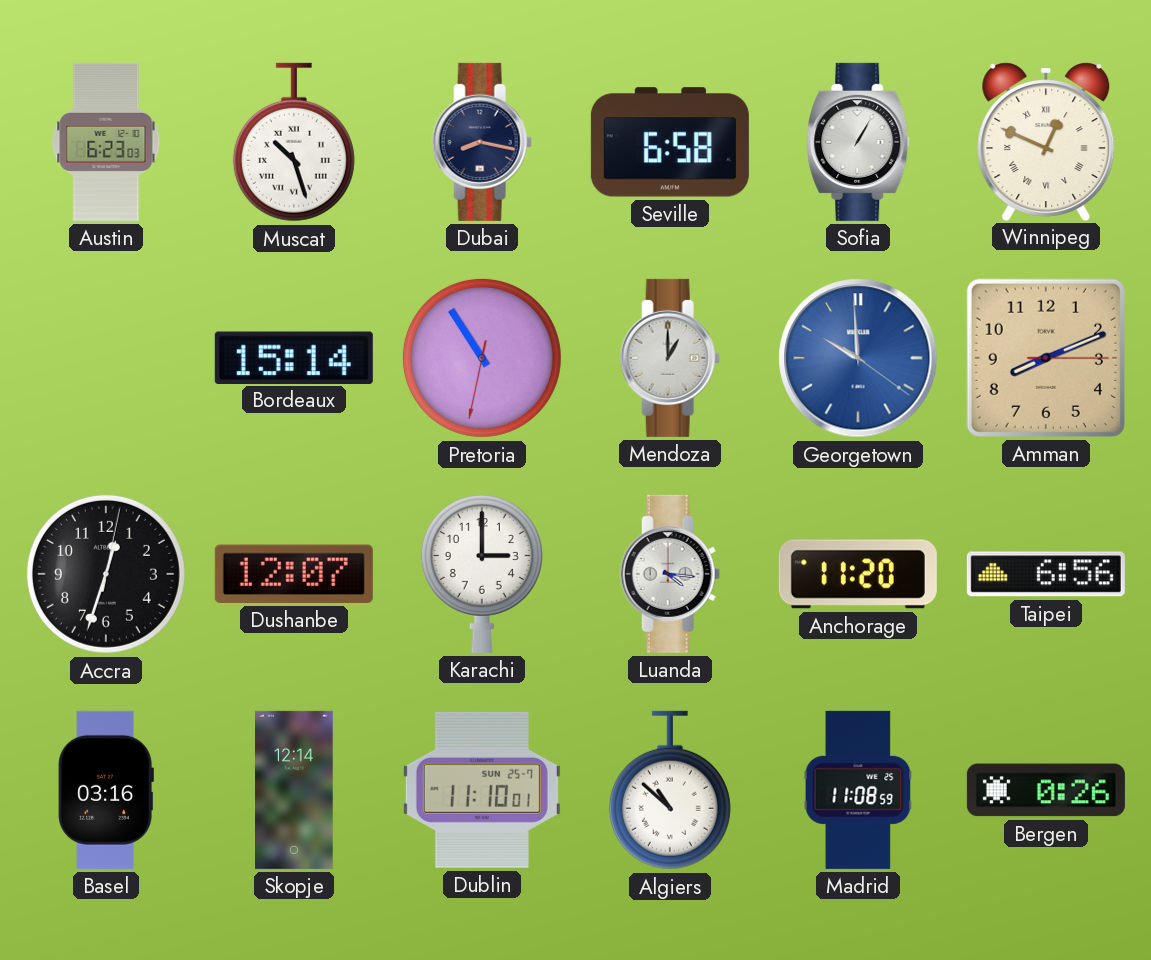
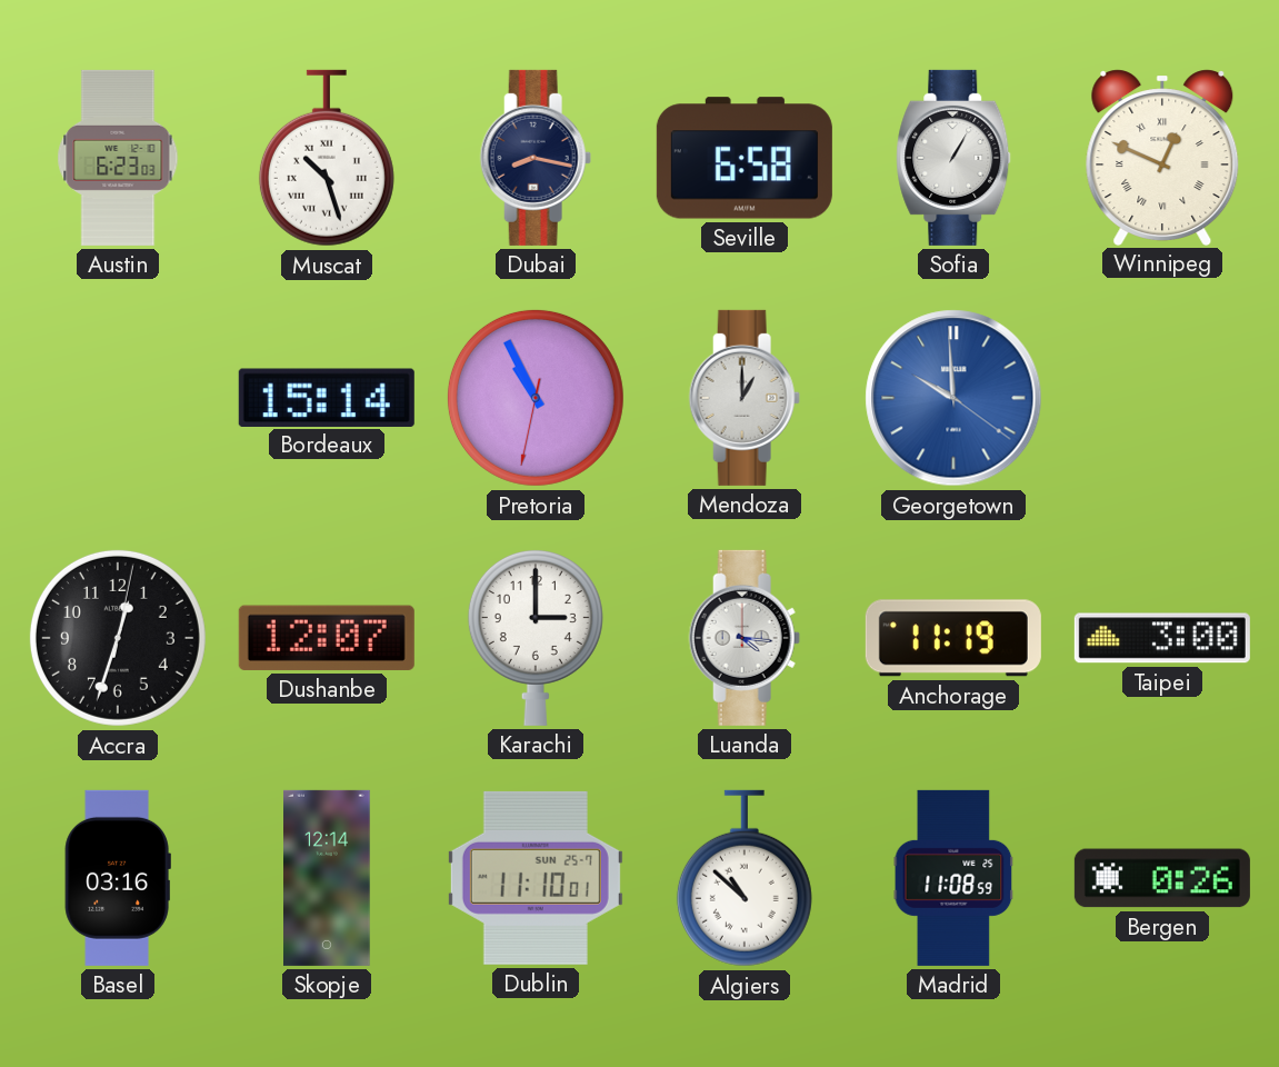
Pretoria: 10:54 -> 10:55 (536, 398)
Amman: 8:11 -> none (1046, 358)
Anchorage: 11:20 -> 11:19 (953, 638)
Taipei: 6:56 -> 3:00 (1162, 638)
